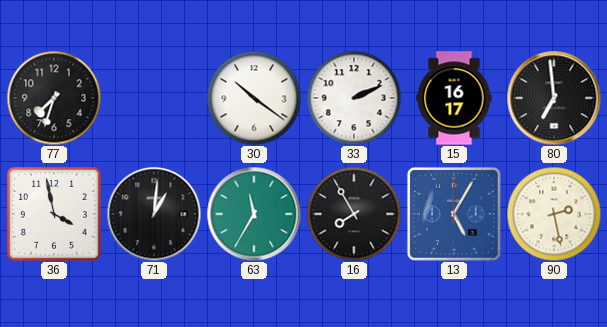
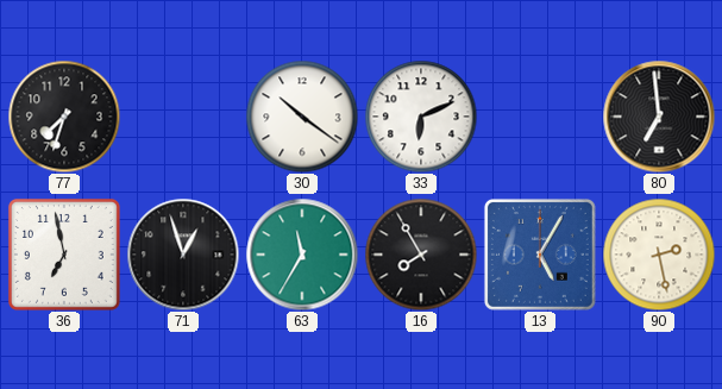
33: 2:11 -> 6:11 (421, 117)
15: 16:17 -> none (454, 98)
36: 3:58 -> 6:58 (64, 255)
71: 1:01 -> 12:57 (183, 255)
